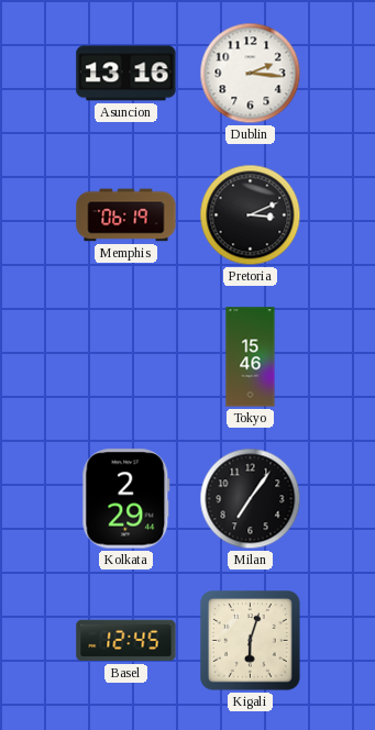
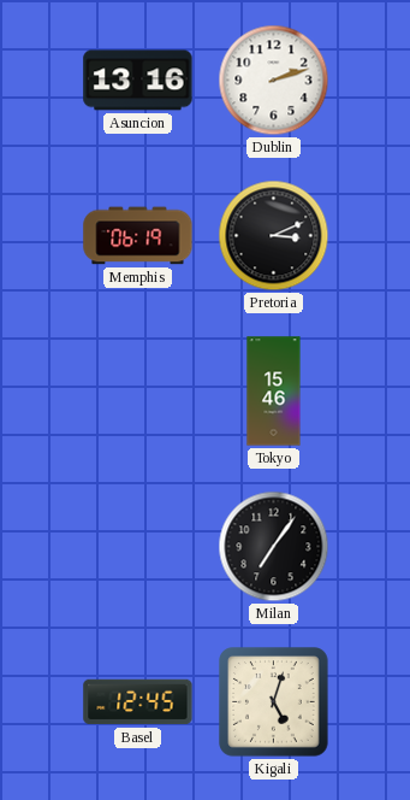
Dublin: 2:16 -> 2:12 (274, 81)
Kolkata: 2:29 -> none (126, 499)
Kigali: 6:03 -> 5:03 (274, 702)
